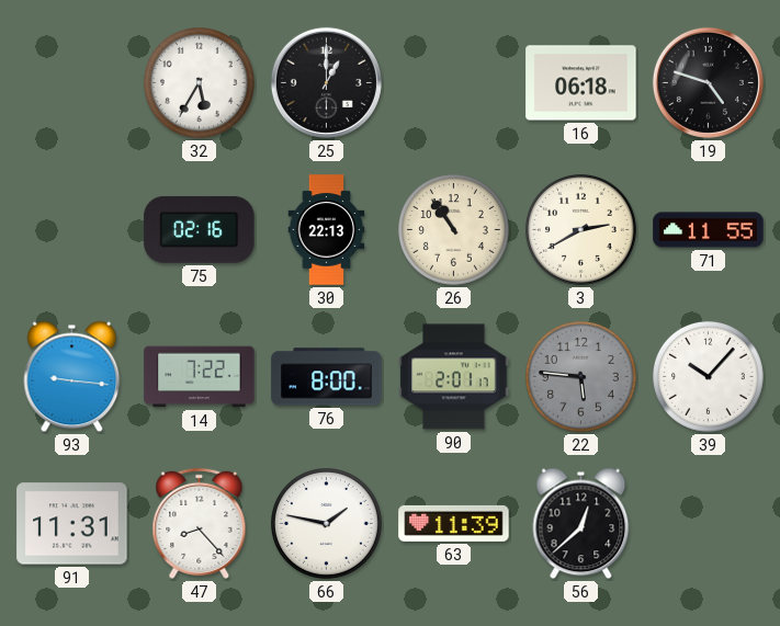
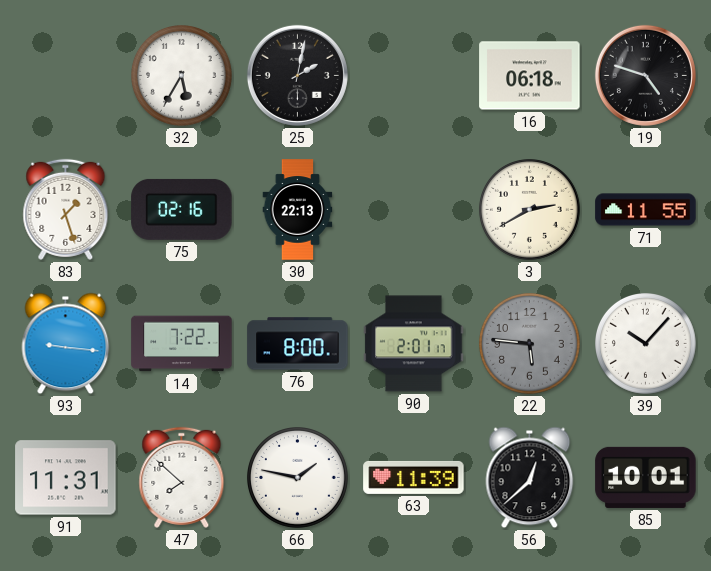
25: 1:00 -> 2:02 (297, 75)
83: none -> 1:27 (66, 209)
26: 10:54 -> none (454, 230)
47: 8:23 -> 7:52 (182, 477)
85: none -> 10:01 (646, 477)
